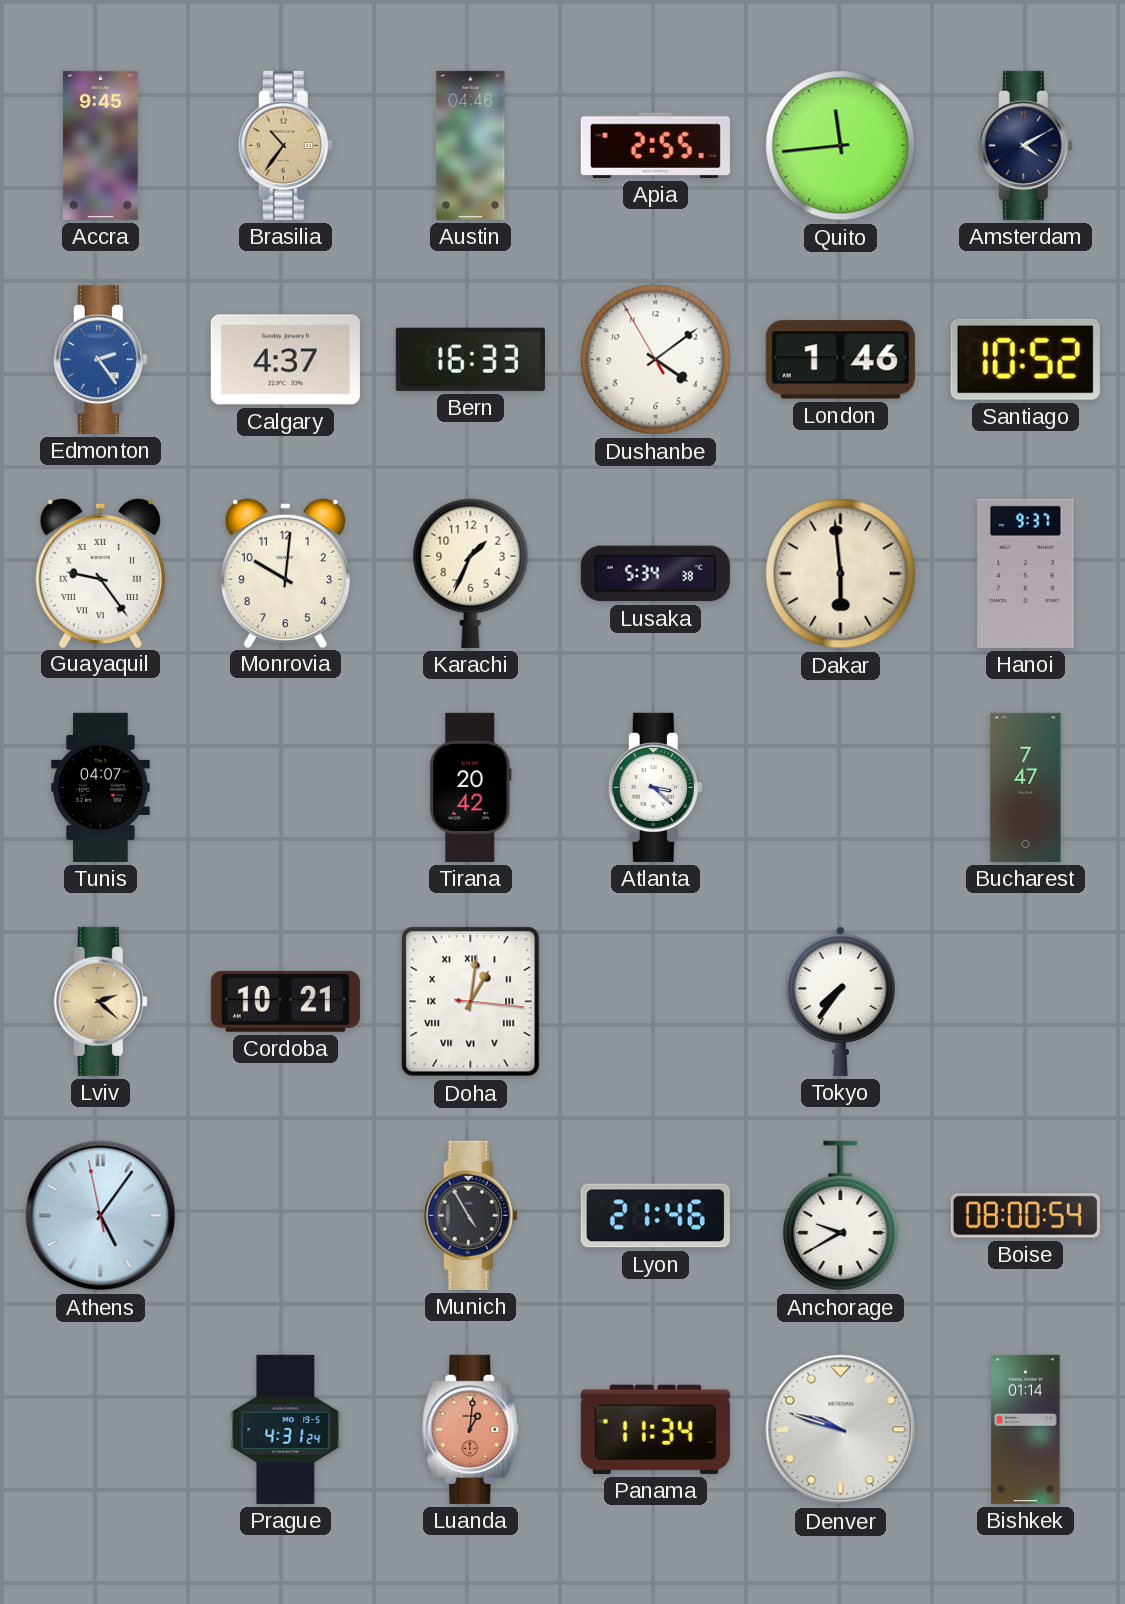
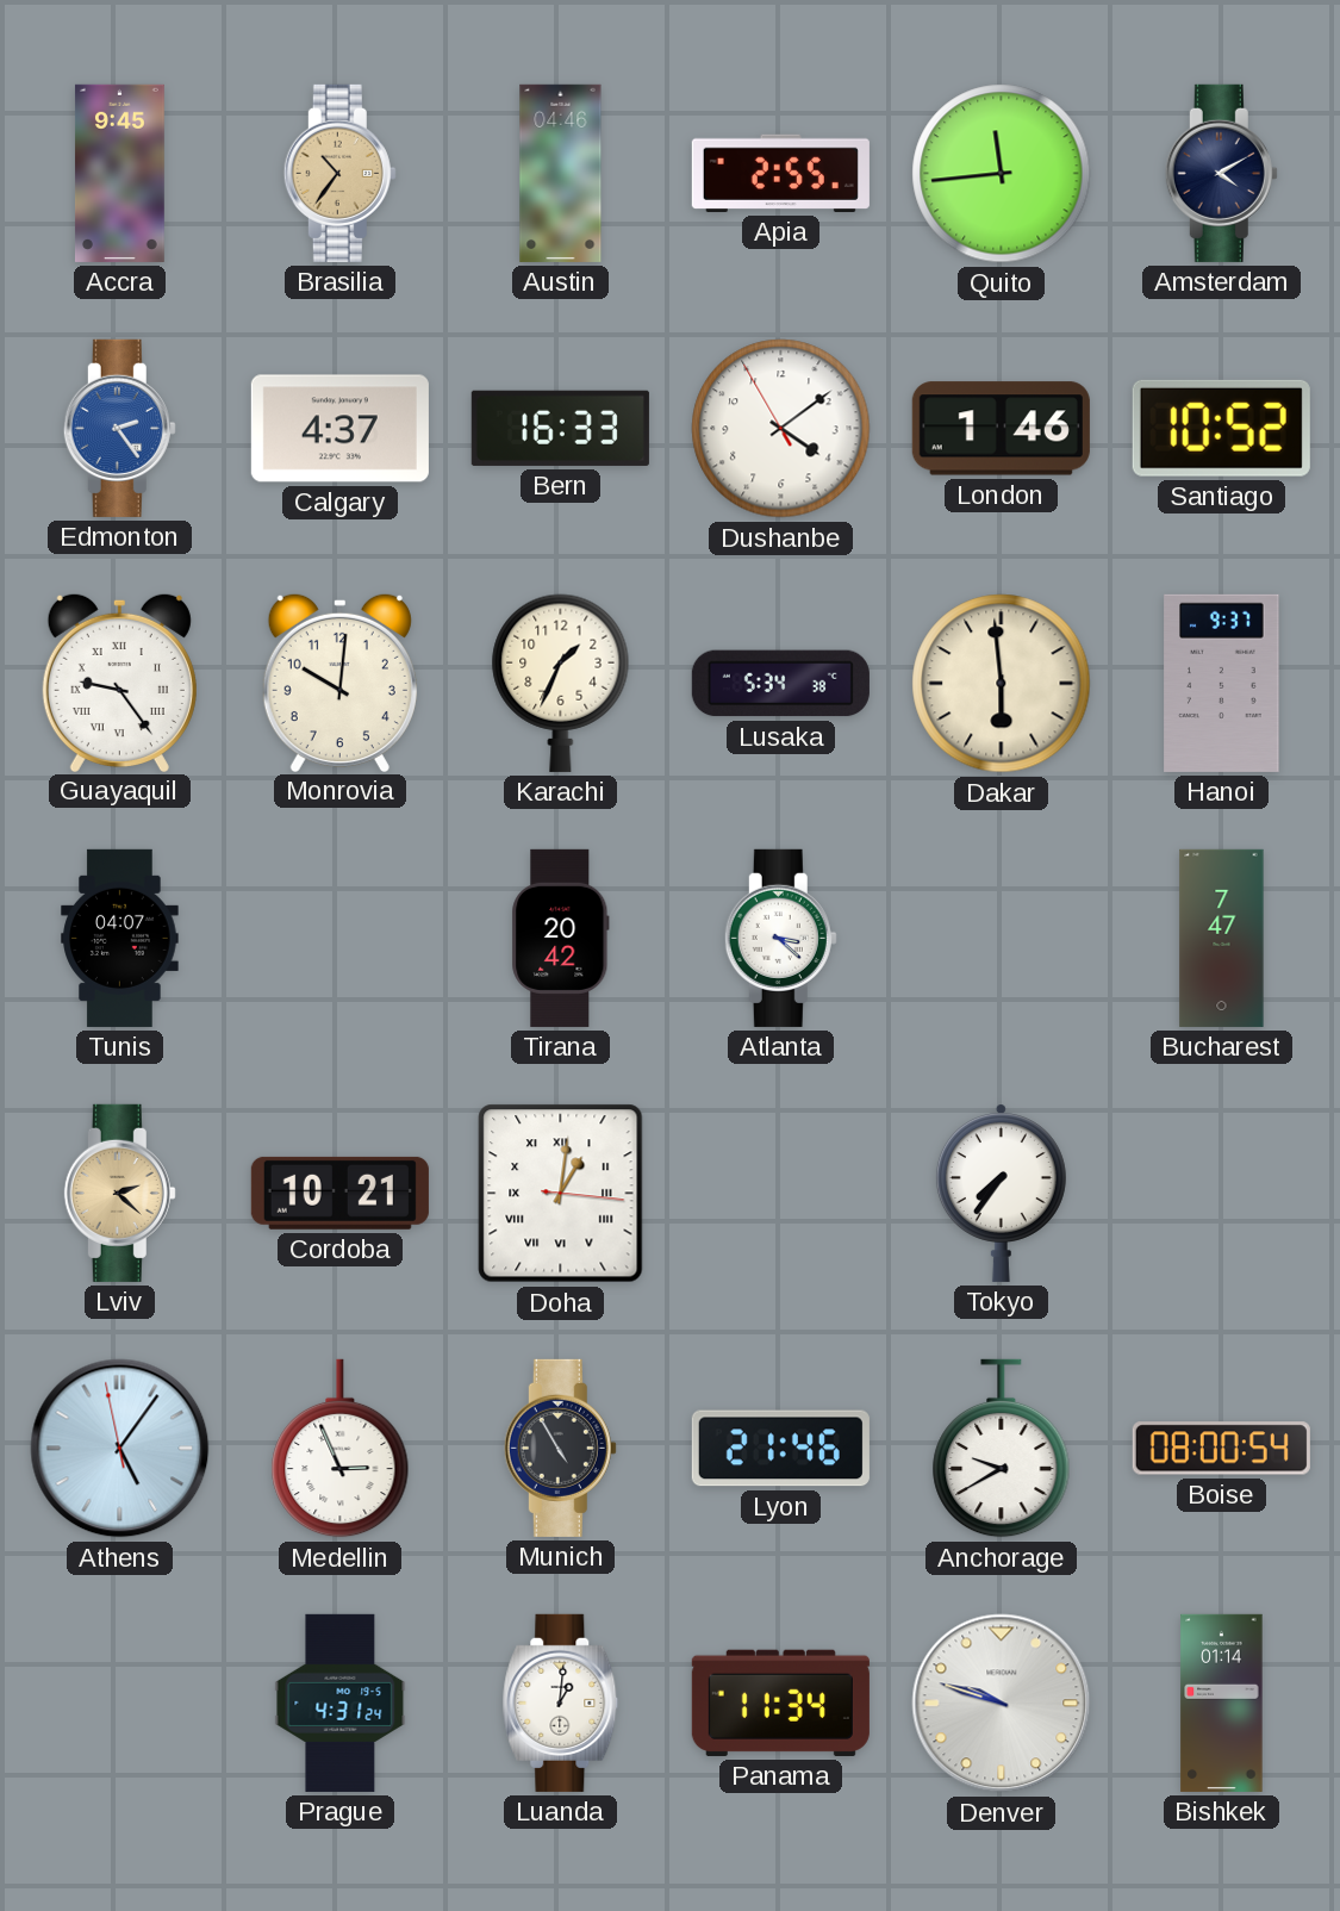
Medellin: none -> 2:56 (341, 1449)
Luanda dial: salmon -> white (561, 1703)
